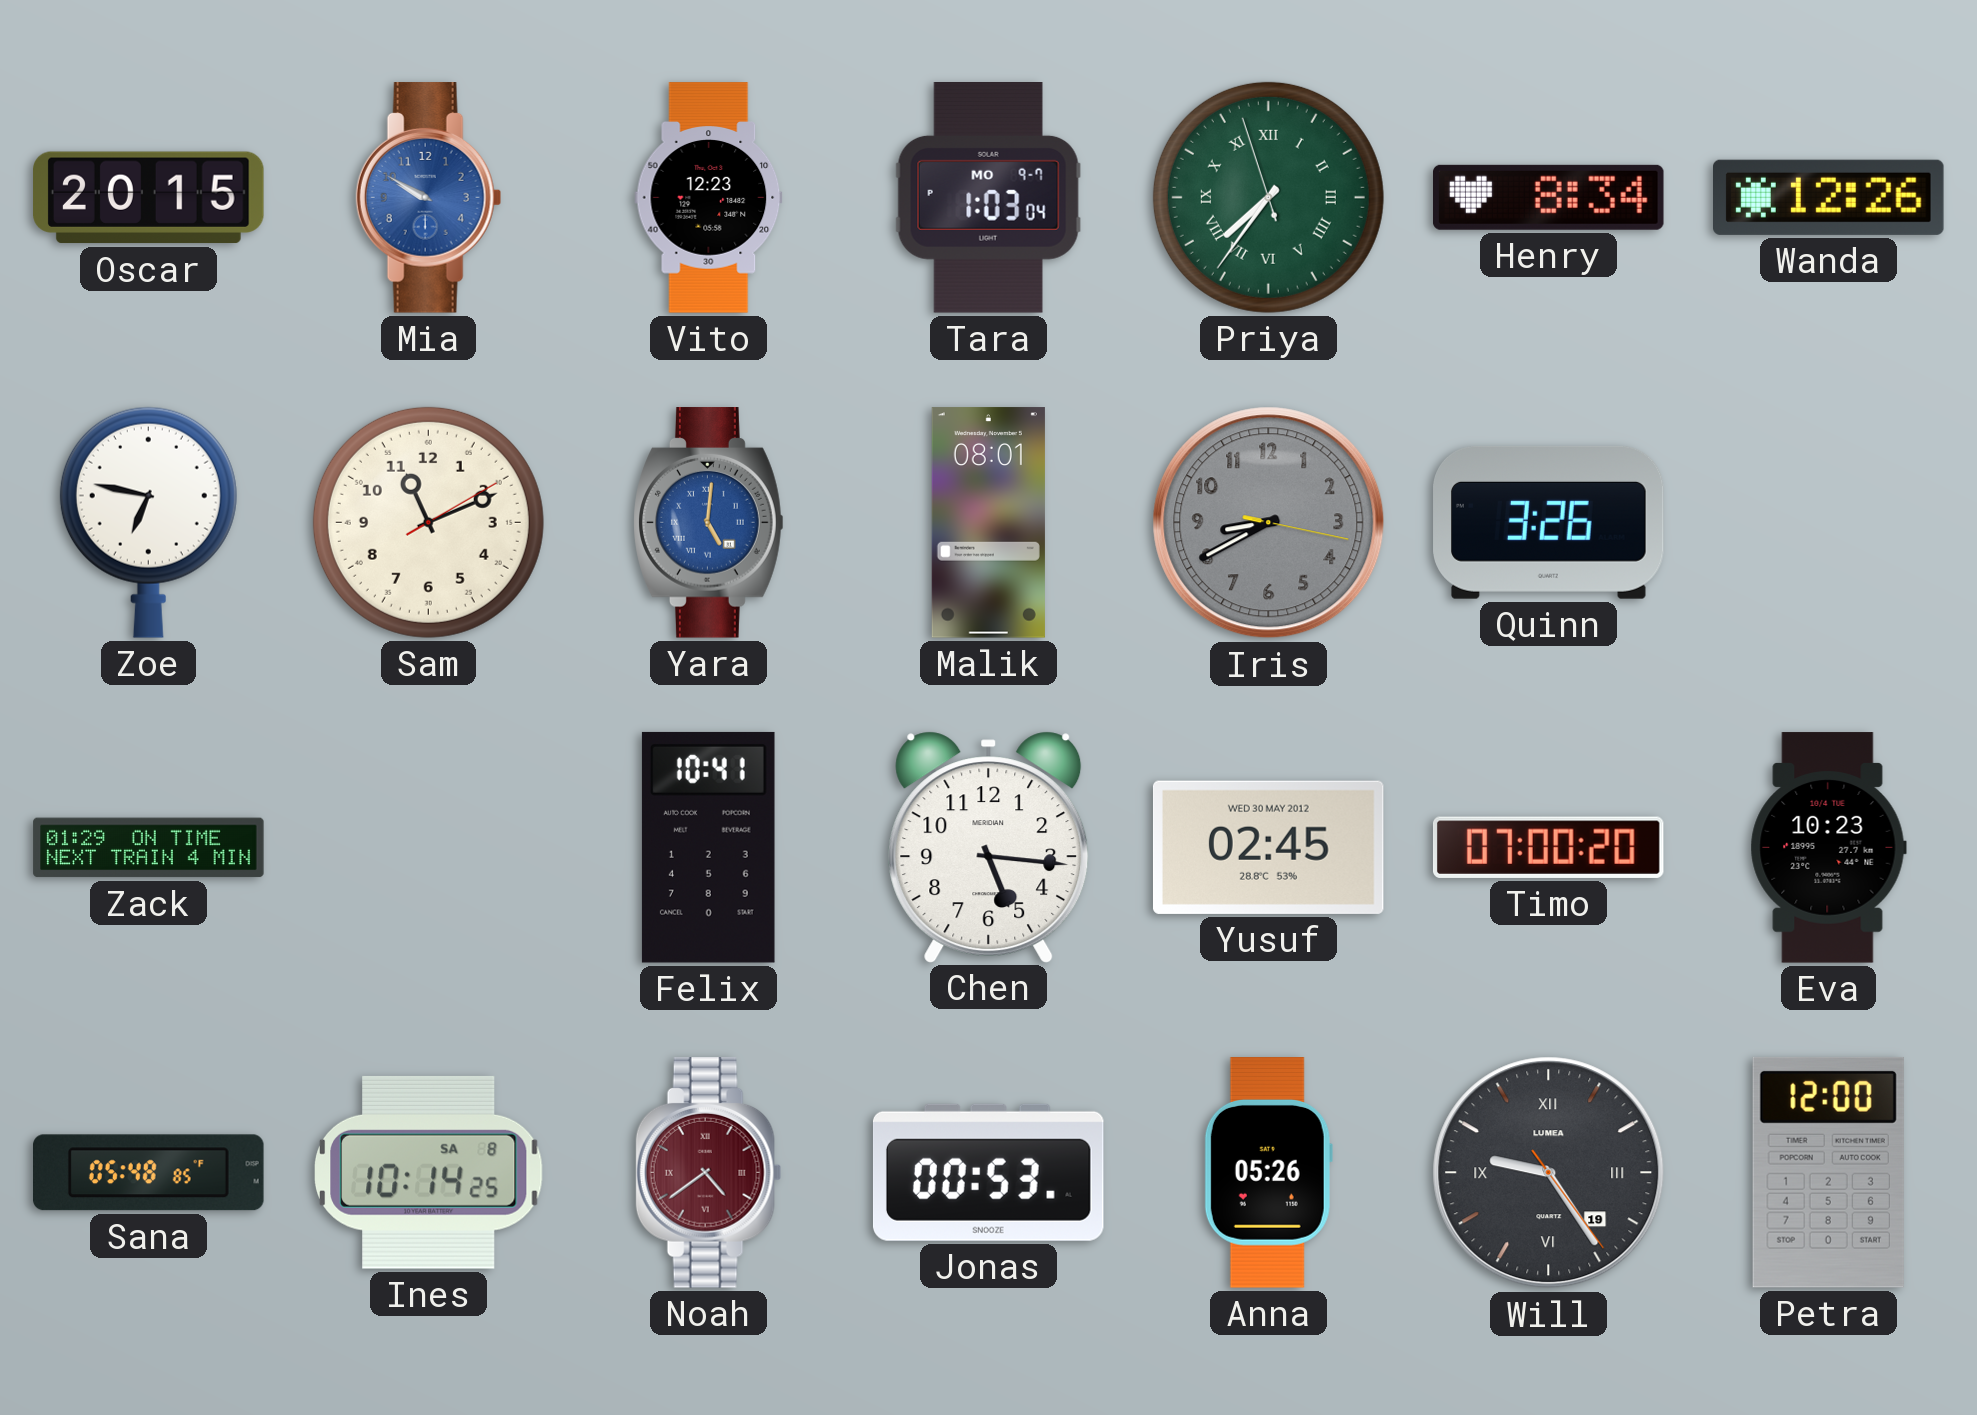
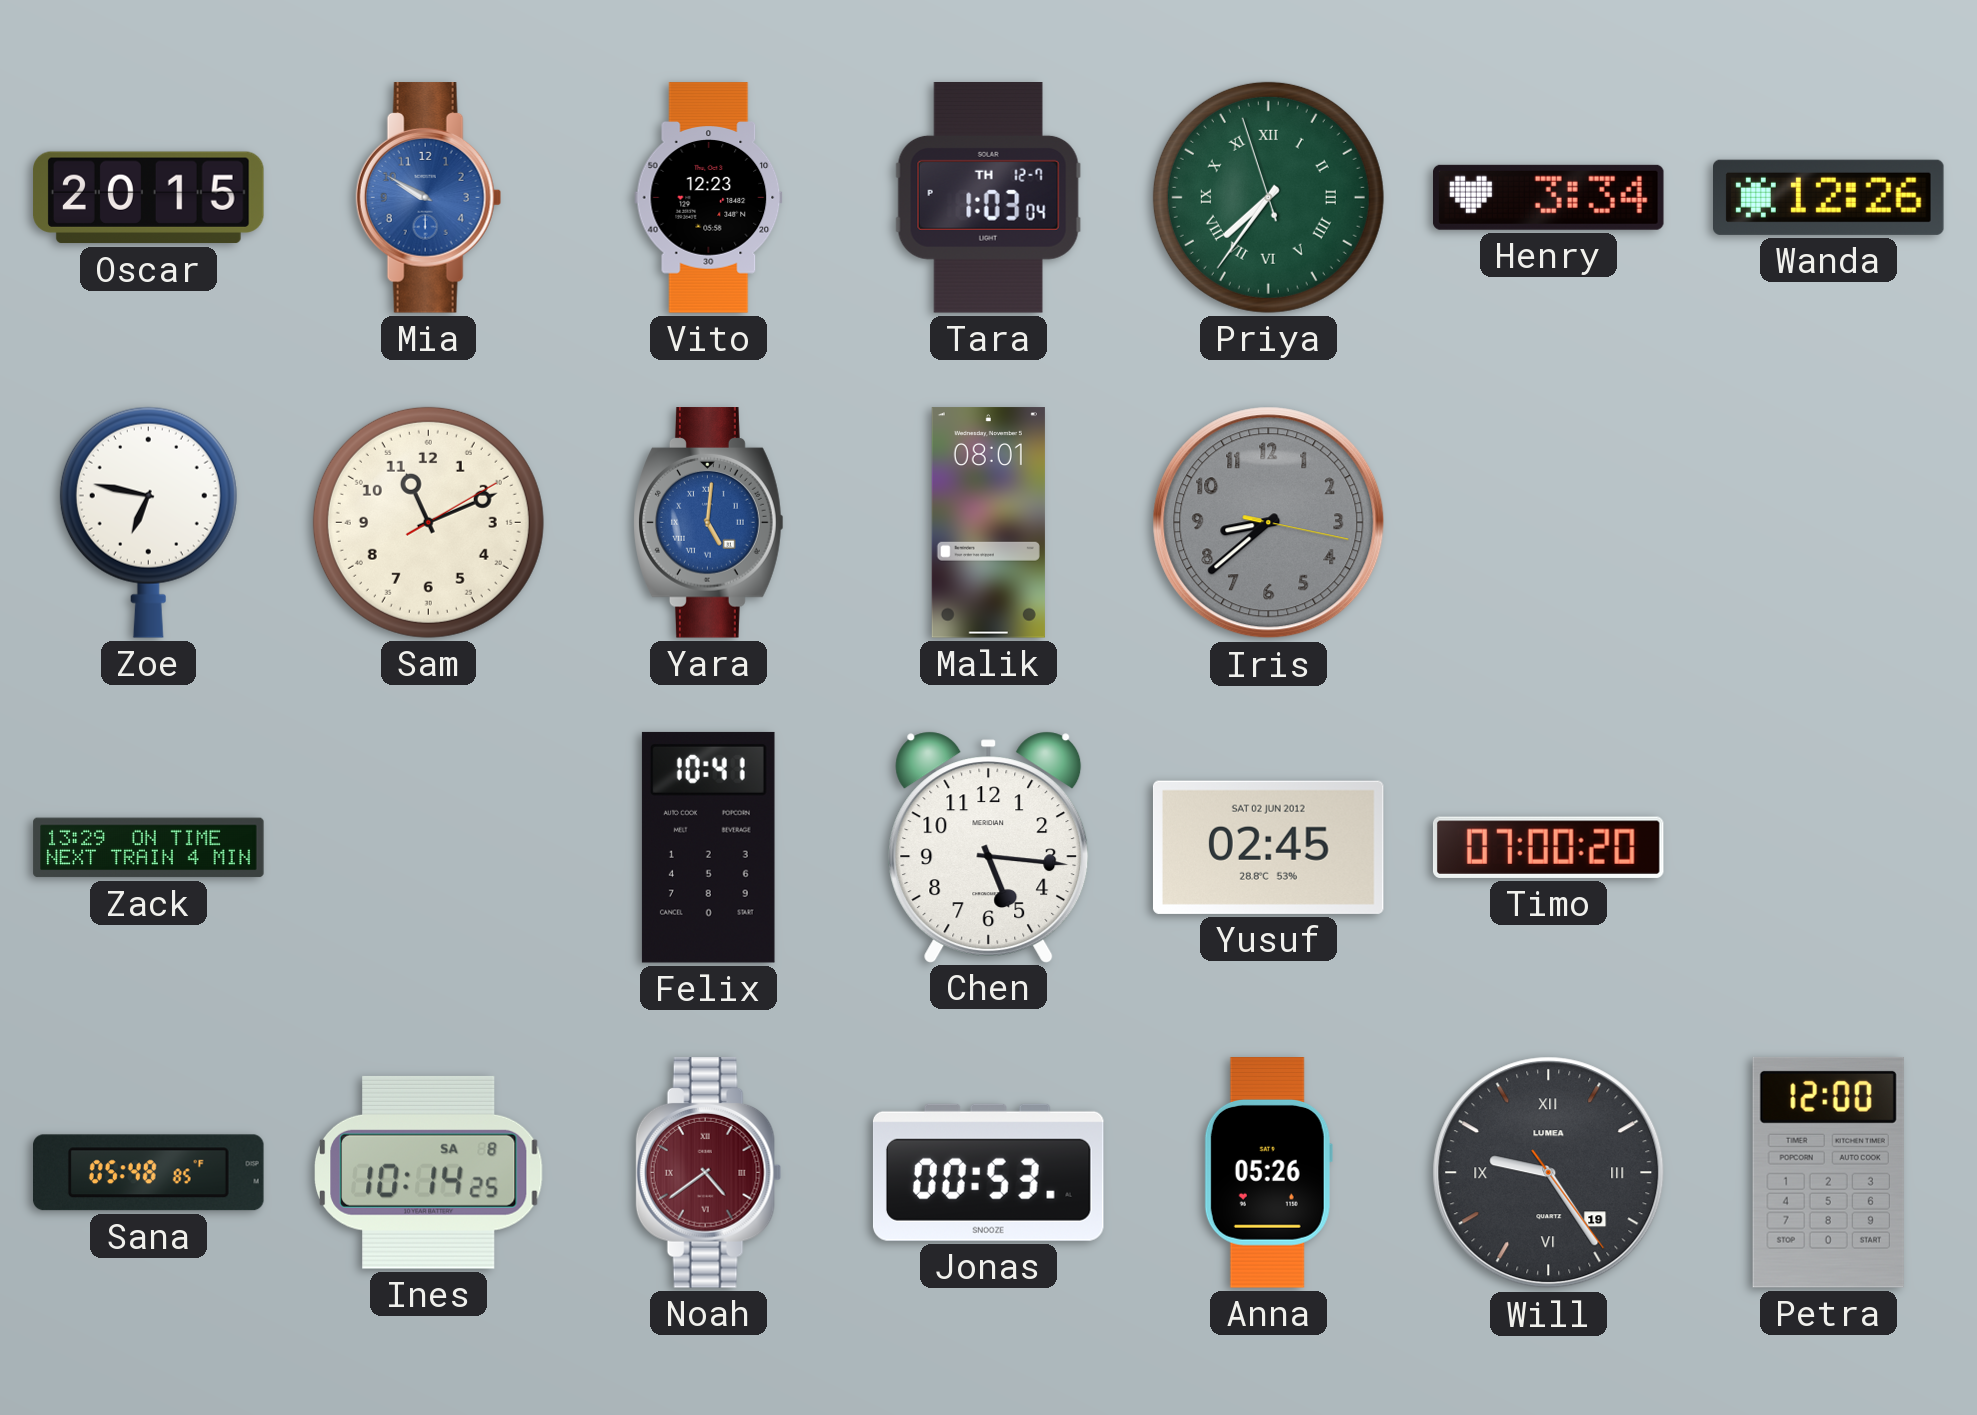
Tara date: MO 9-7 -> TH 12-7 (988, 198)
Henry: 8:34 -> 3:34 (1549, 197)
Iris: 8:40 -> 8:38 (1269, 523)
Quinn: 3:26 -> none (1549, 522)
Zack: 01:29 -> 13:29 (149, 848)
Yusuf date: WED 30 MAY 2012 -> SAT 02 JUN 2012 (1268, 847)
Eva: 10:23 -> none (1828, 848)
